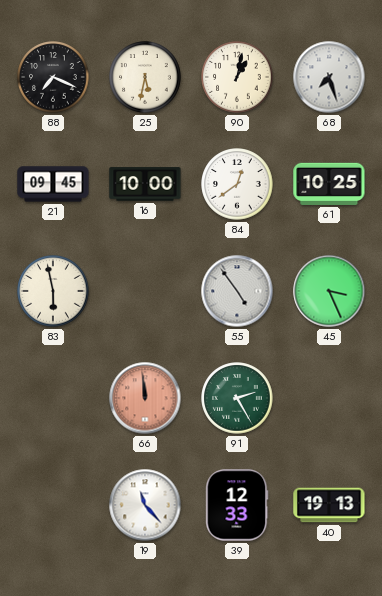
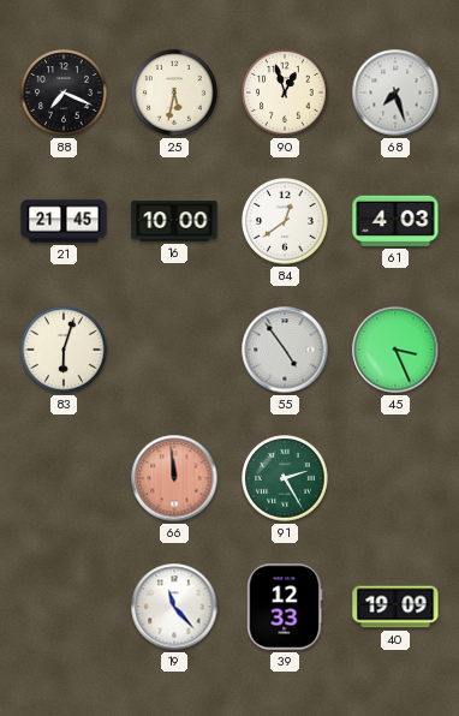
90: 1:02 -> 12:57 (285, 93)
21: 09:45 -> 21:45 (64, 221)
61: 10:25 -> 4:03 (395, 221)
83: 5:58 -> 6:03 (64, 350)
40: 19:13 -> 19:09 (395, 607)
